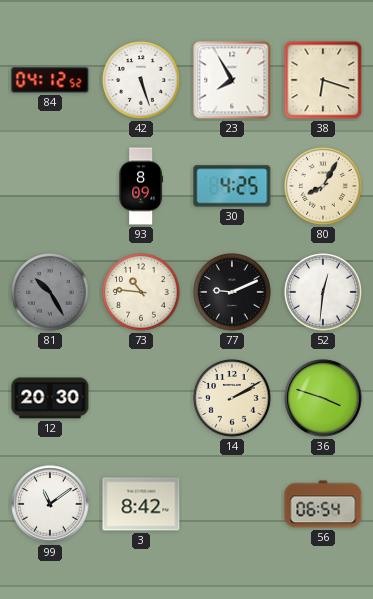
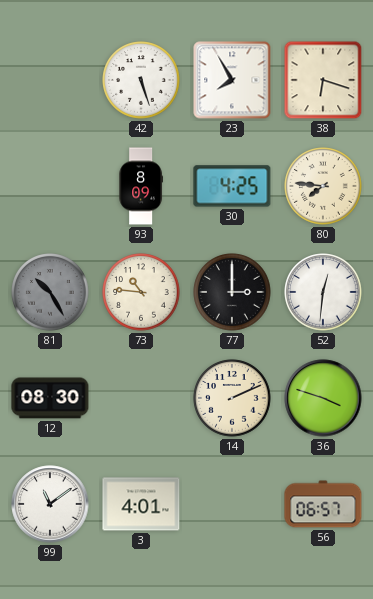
84: 04:12 -> none (50, 80)
80: 8:05 -> 7:46 (323, 186)
77: 9:11 -> 3:00 (232, 292)
12: 20:30 -> 08:30 (50, 398)
14: 2:10 -> 2:11 (232, 398)
3: 8:42 -> 4:01 (141, 504)
56: 06:54 -> 06:57 (323, 504)
